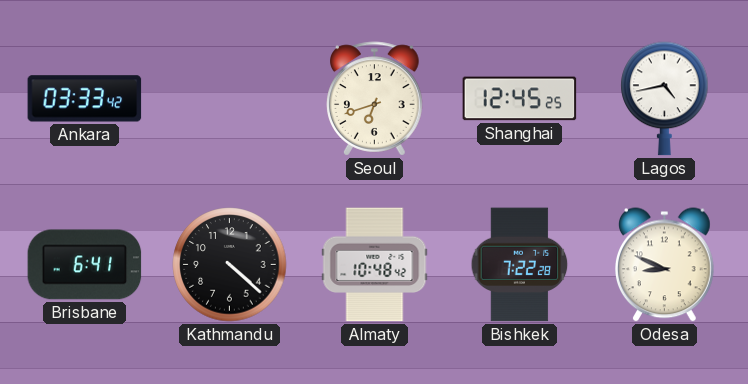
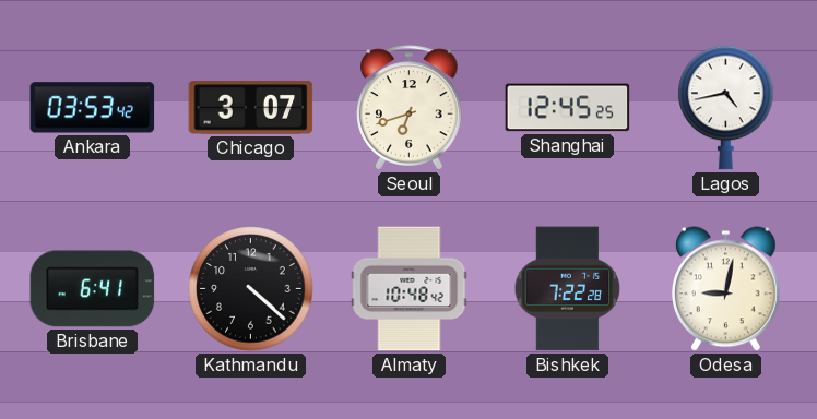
Ankara: 03:33 -> 03:53 (93, 108)
Chicago: none -> 3:07 (251, 108)
Odesa: 8:49 -> 9:02 (726, 289)
